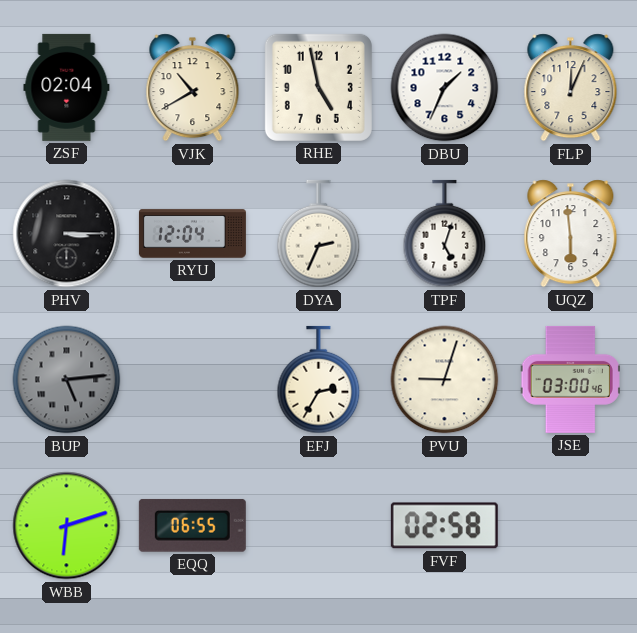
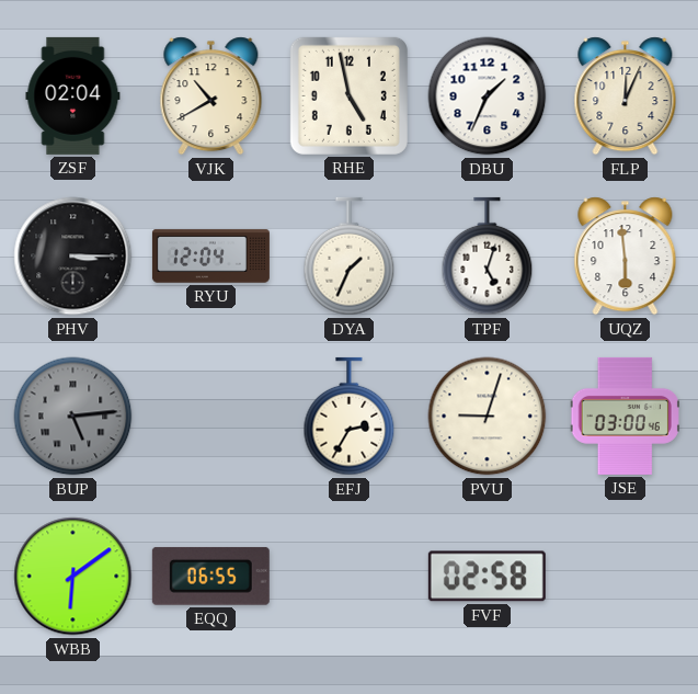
DYA: 2:34 -> 1:34 (350, 257)
WBB: 6:12 -> 6:09 (73, 577)
